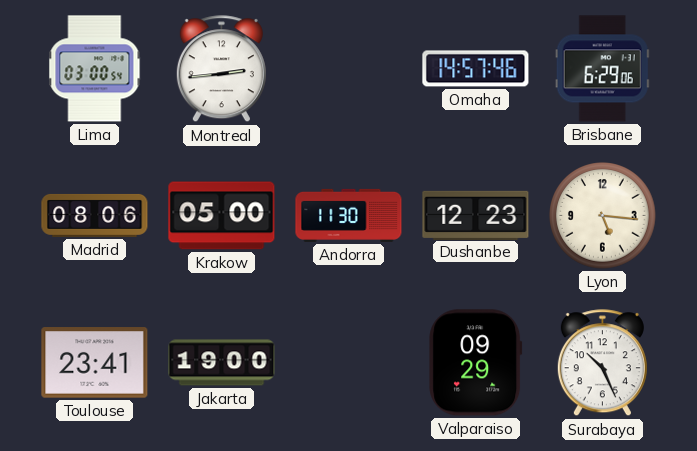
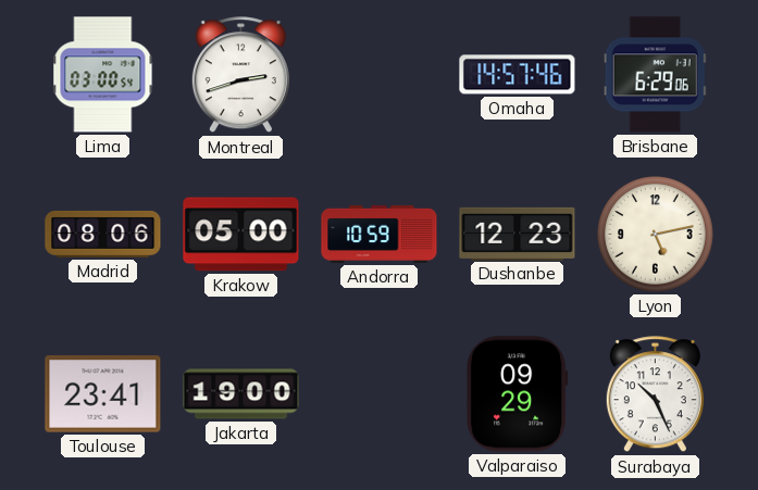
Montreal: 2:44 -> 2:42 (240, 75)
Andorra: 11:30 -> 10:59 (380, 234)
Lyon: 5:16 -> 5:13 (656, 235)
